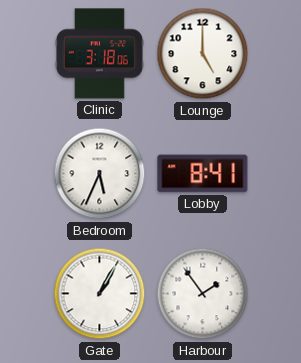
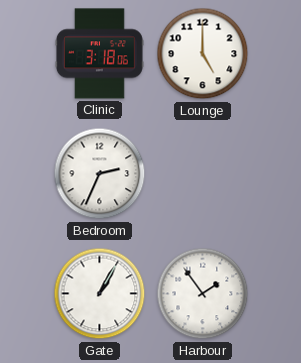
Bedroom: 5:34 -> 2:34 (100, 174)
Lobby: 8:41 -> none (203, 174)
